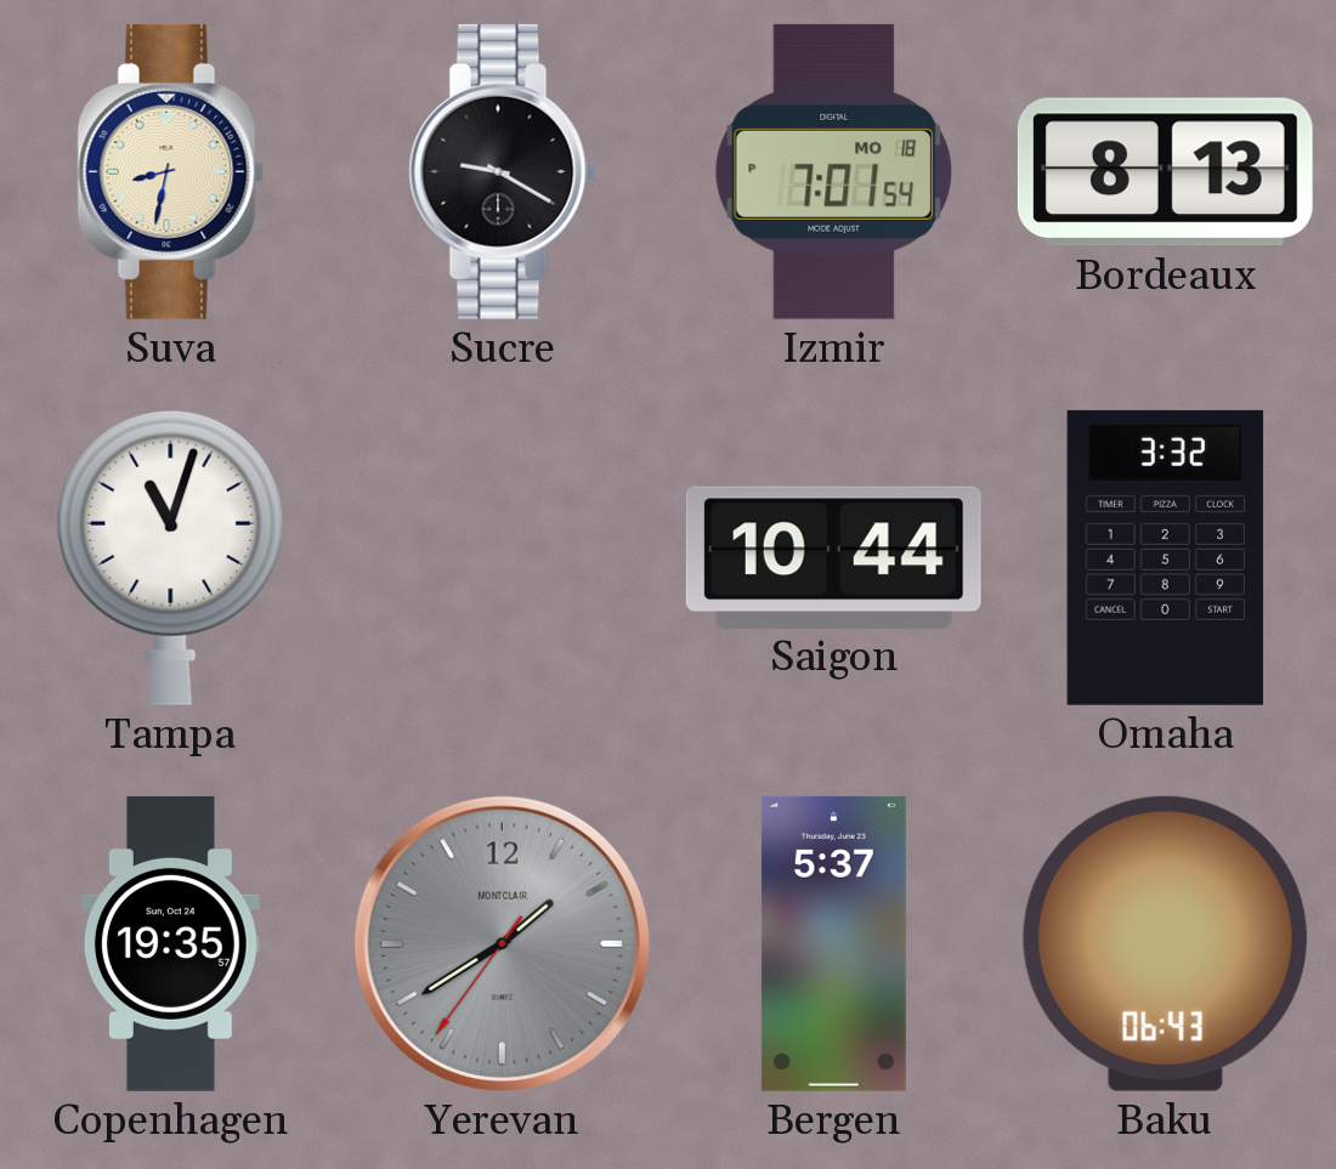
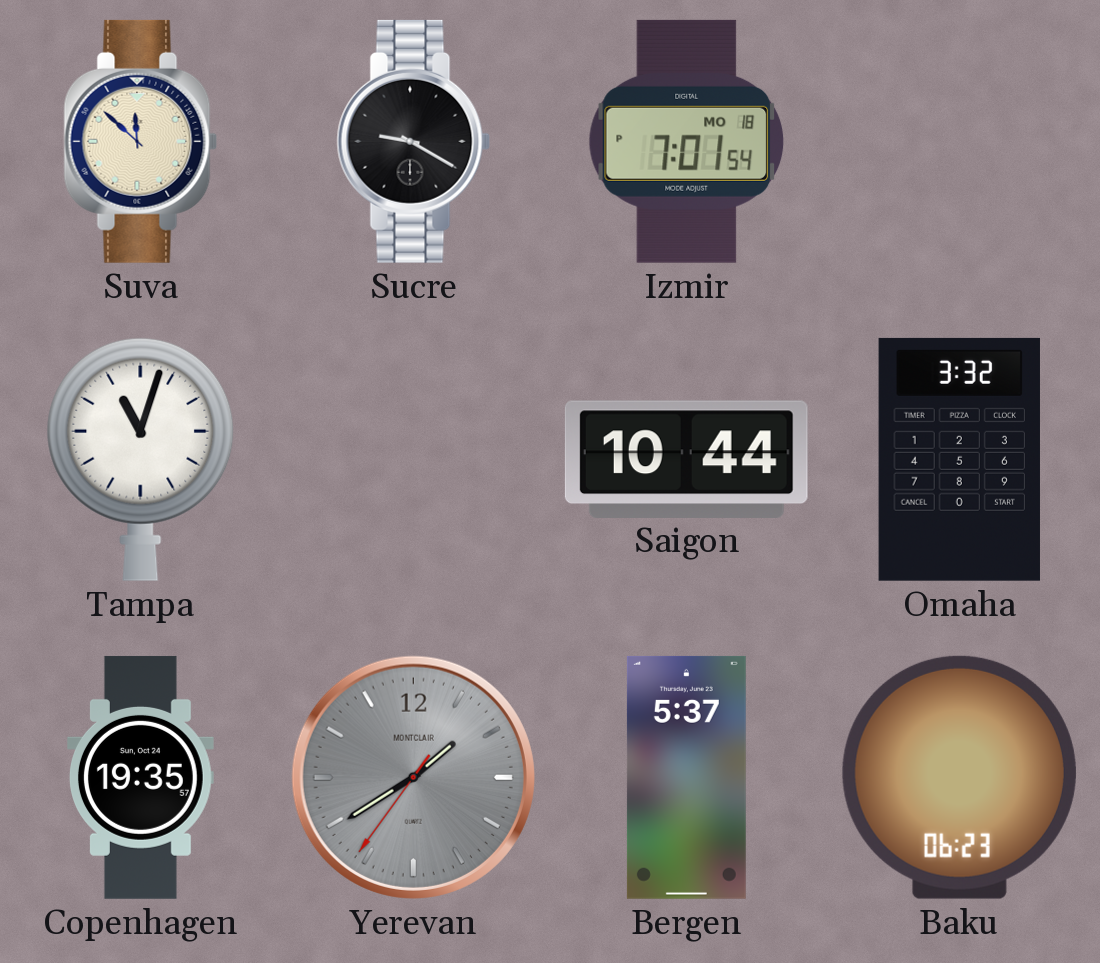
Suva: 8:32 -> 11:52 (141, 141)
Bordeaux: 8:13 -> none (1165, 172)
Baku: 06:43 -> 06:23 (959, 777)
